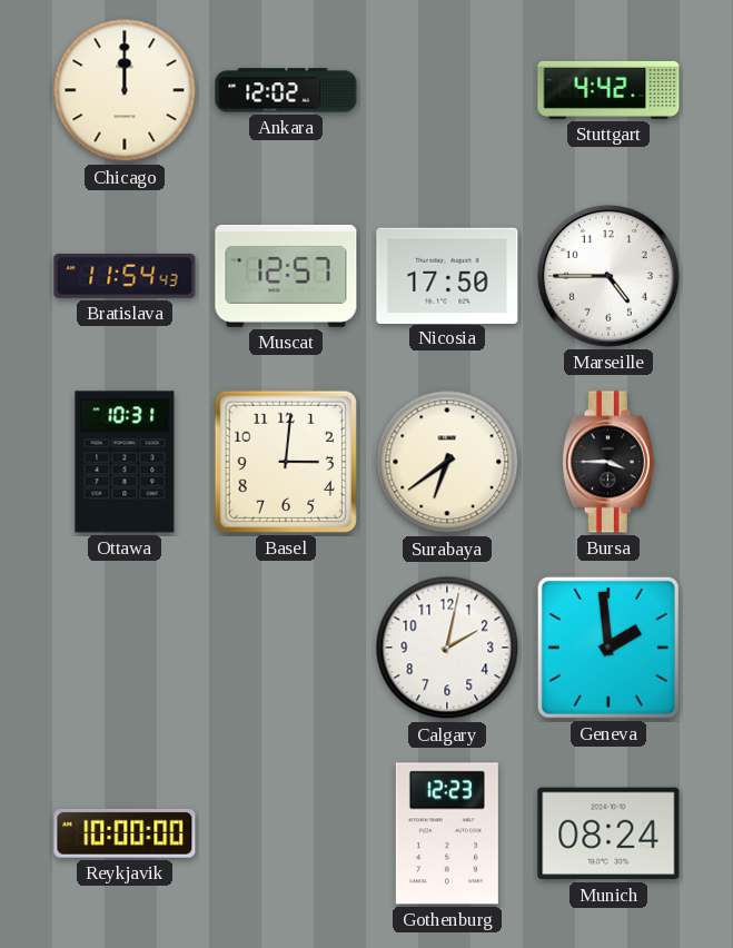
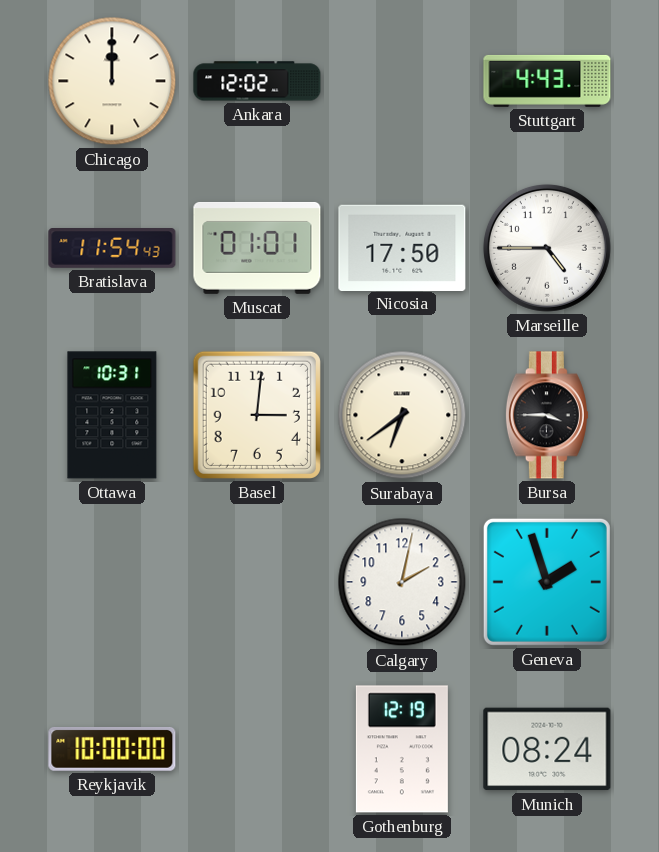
Stuttgart: 4:42 -> 4:43 (547, 81)
Muscat: 12:57 -> 01:01 (257, 248)
Geneva: 1:59 -> 1:57 (547, 582)
Gothenburg: 12:23 -> 12:19 (402, 749)
